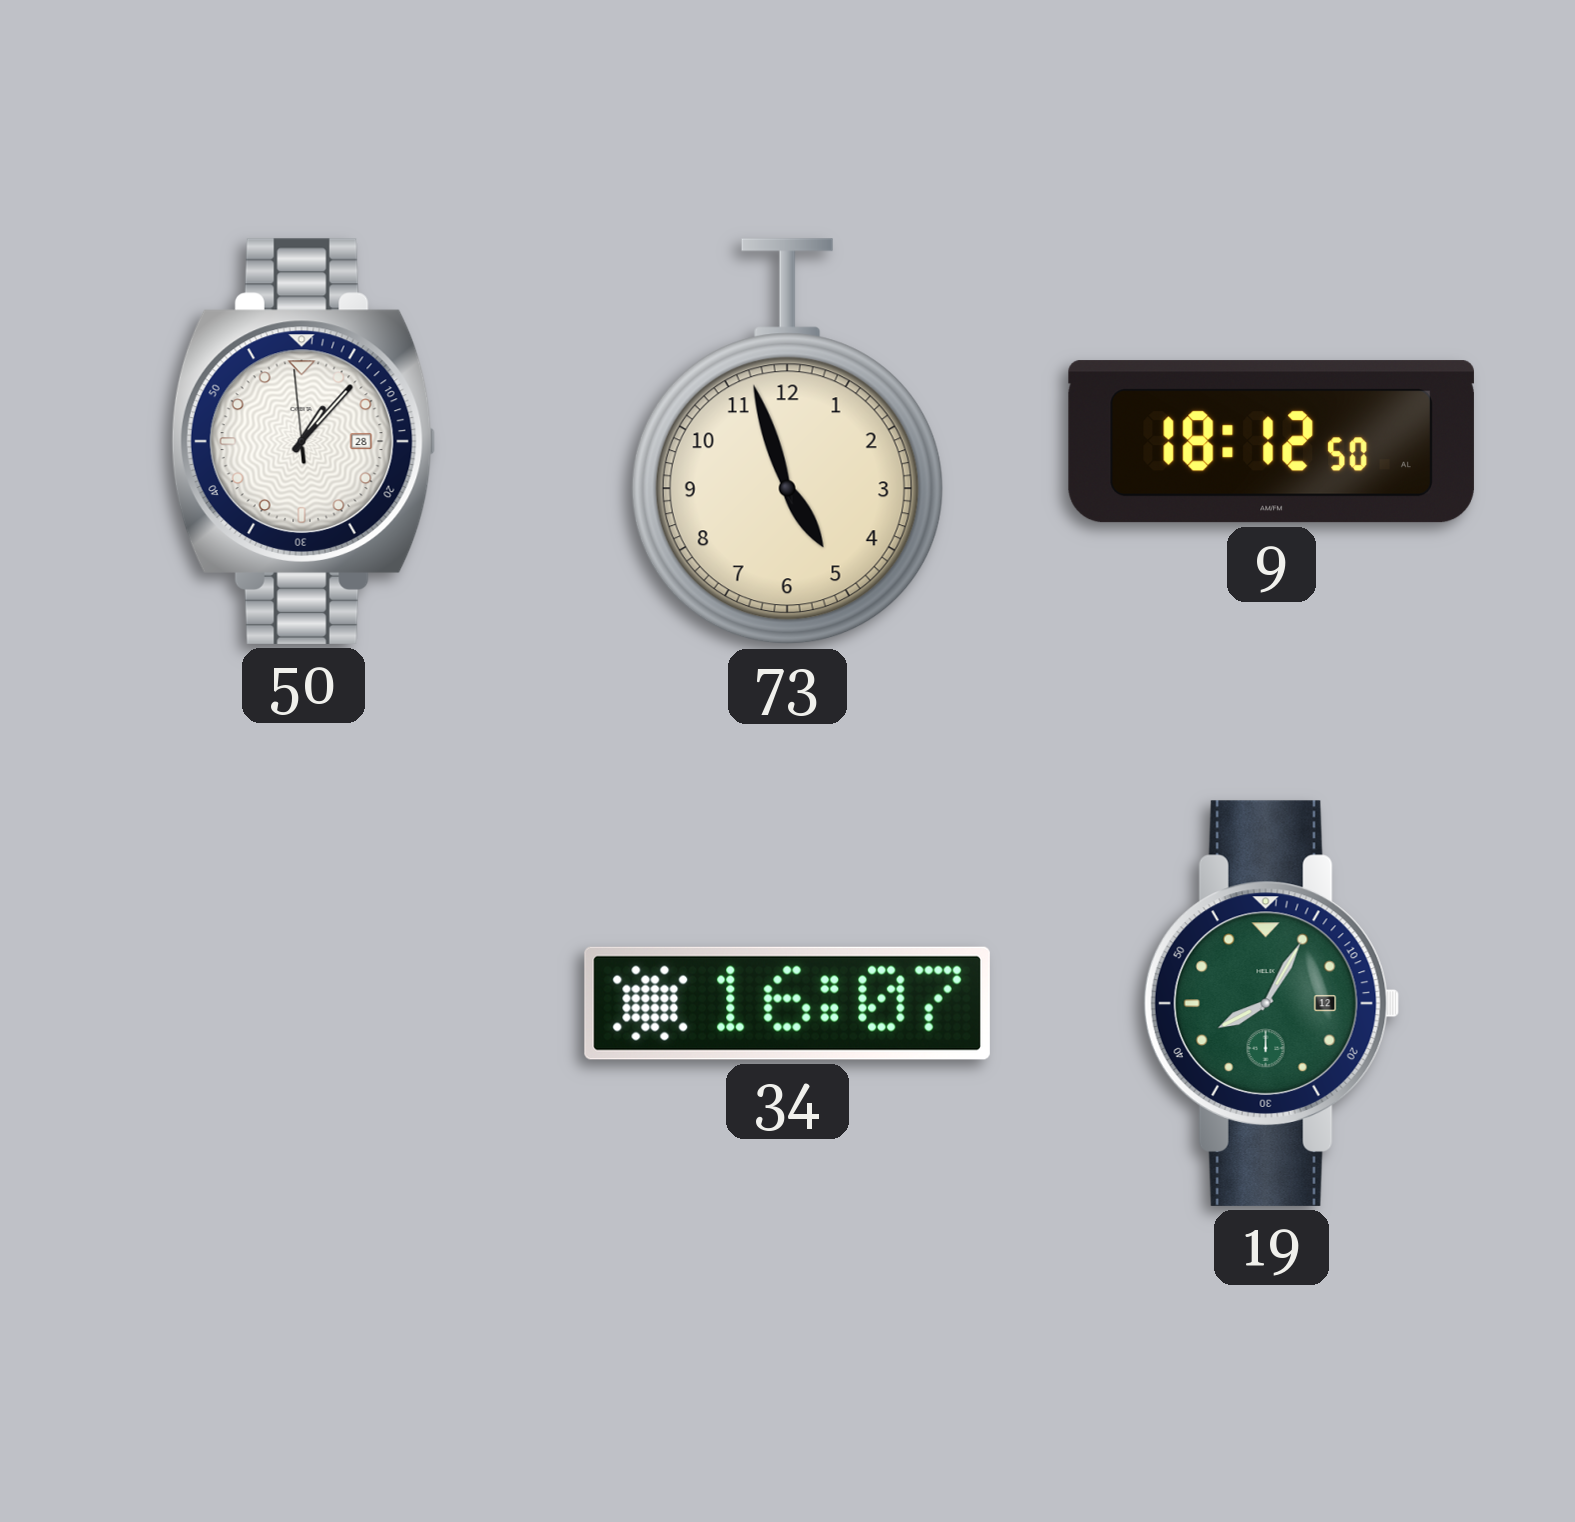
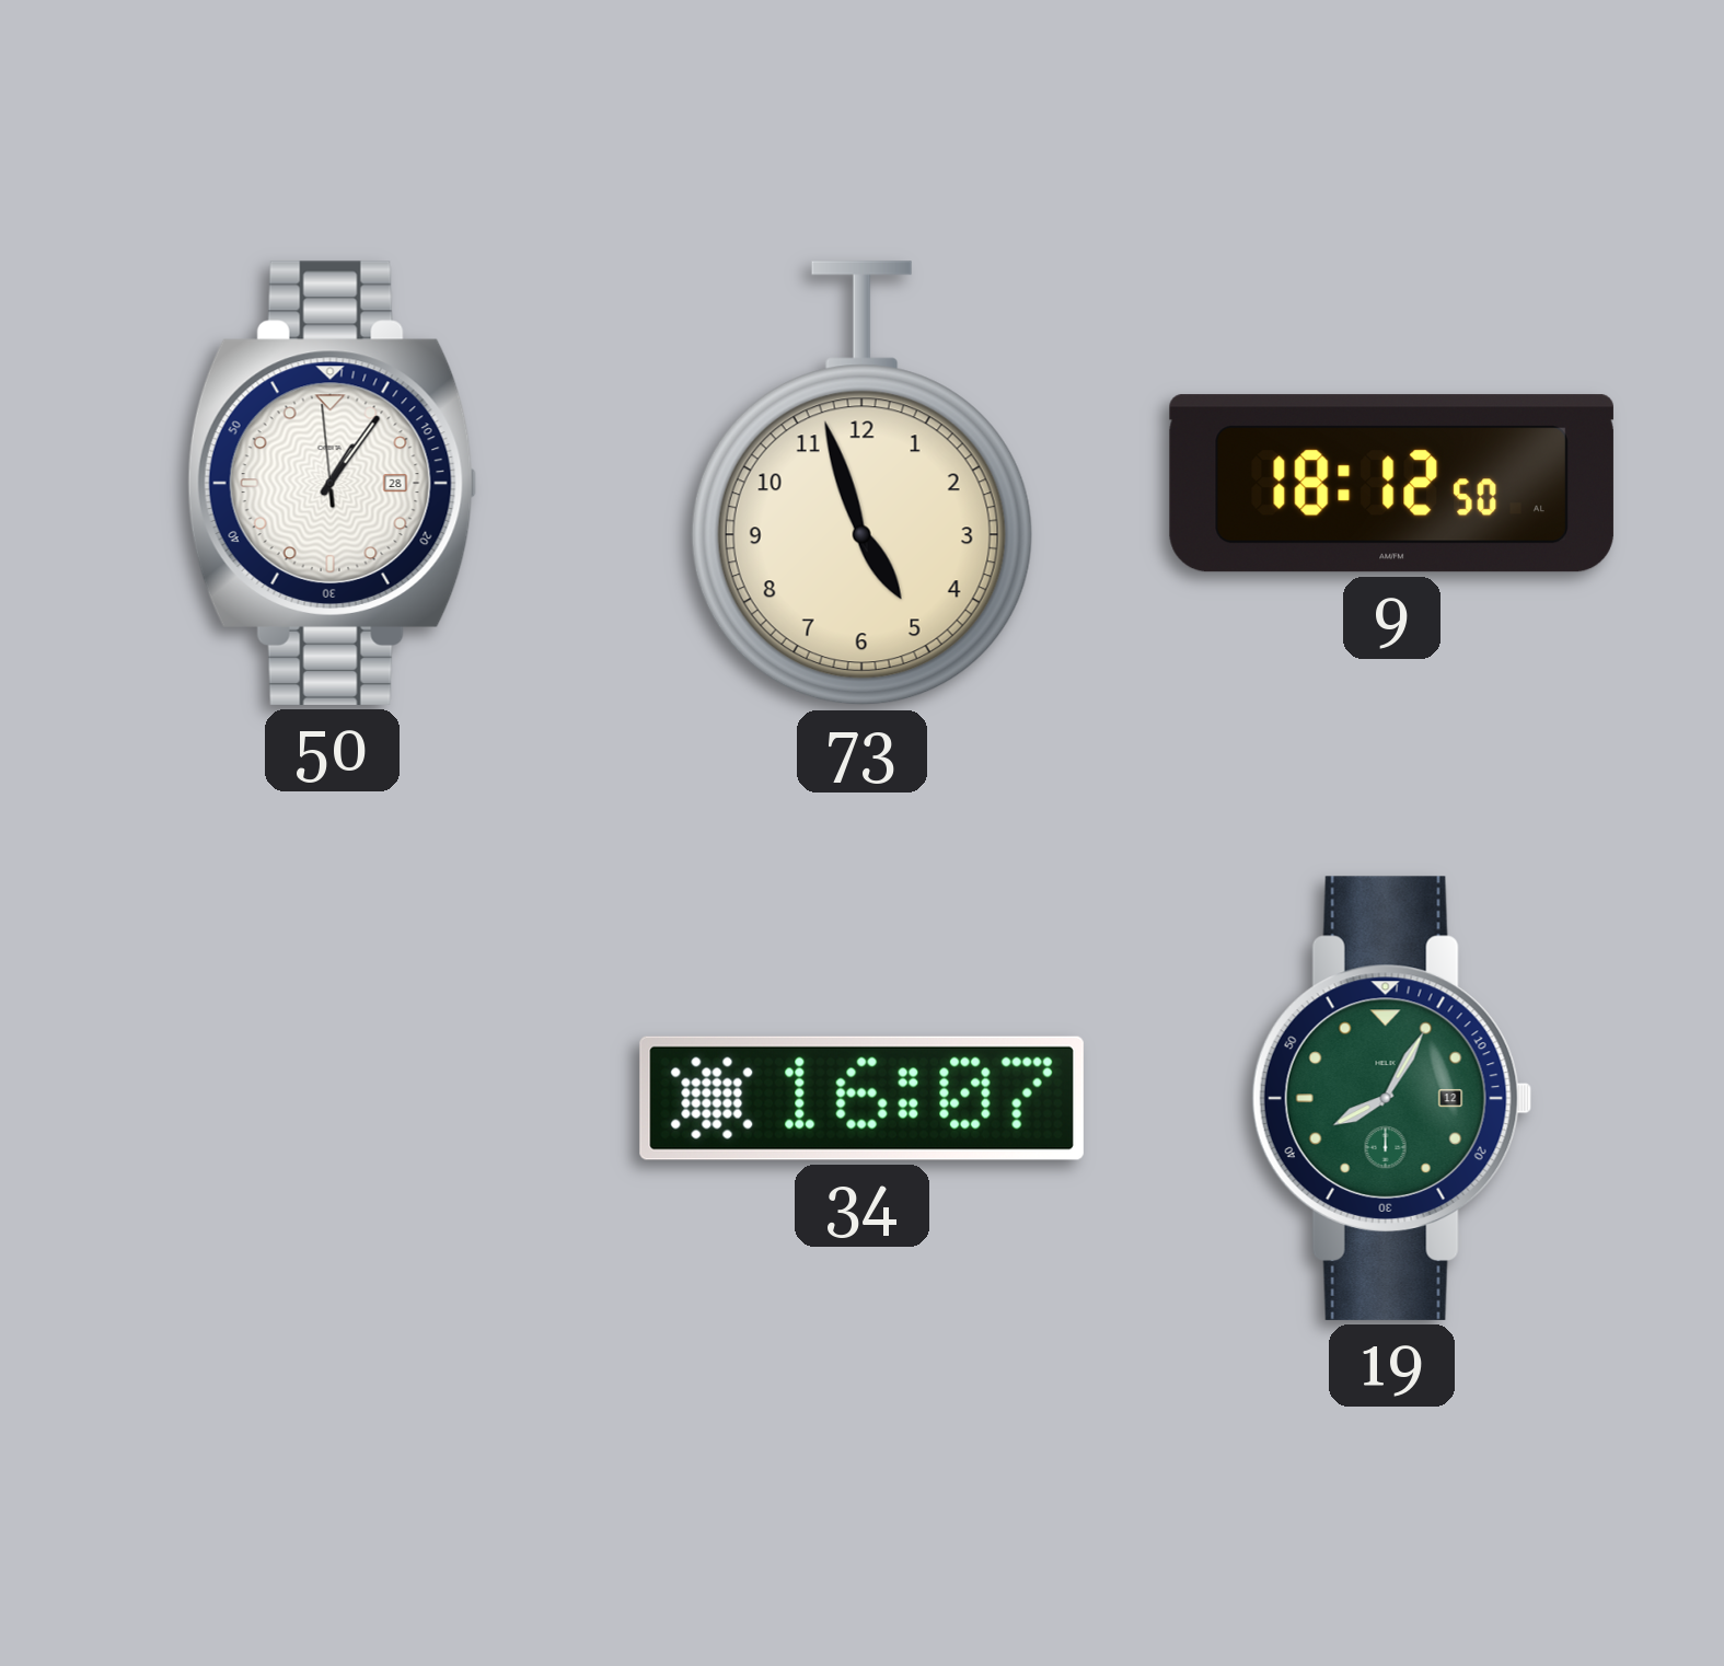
50: 1:06 -> 1:05 (332, 483)
